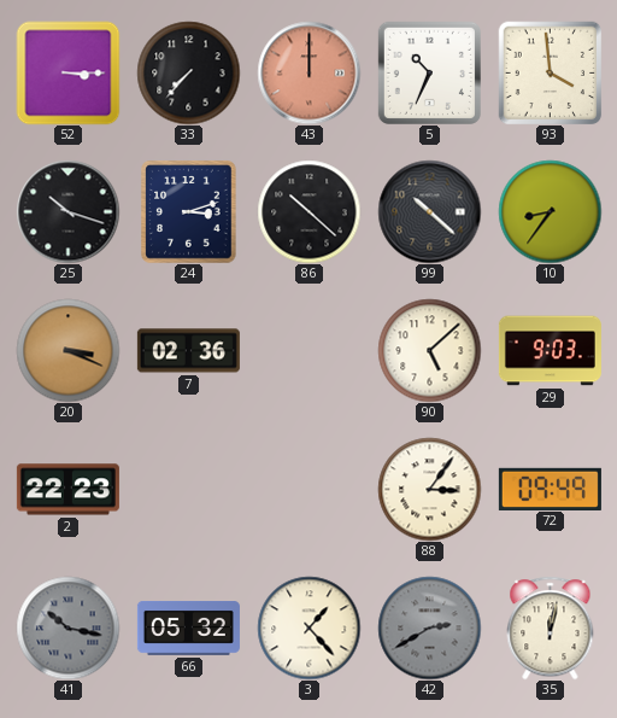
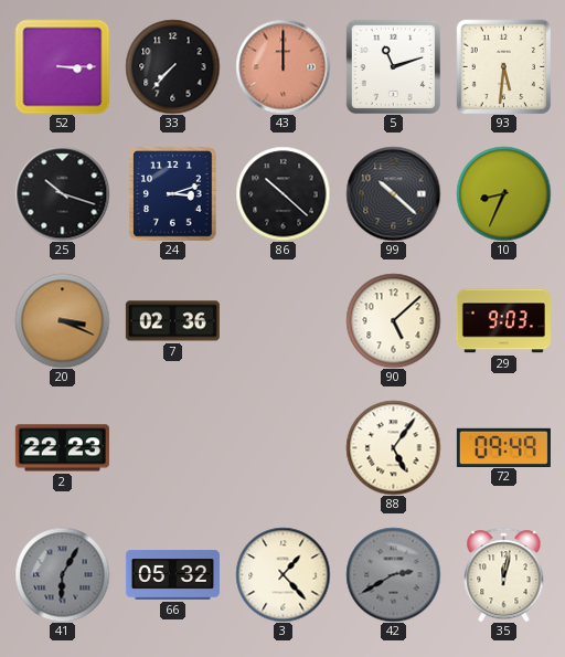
5: 10:34 -> 11:12 (393, 66)
93: 3:59 -> 5:31 (503, 66)
10: 8:36 -> 8:34 (503, 193)
88: 3:06 -> 5:06 (393, 447)
41: 10:17 -> 6:05 (62, 574)
